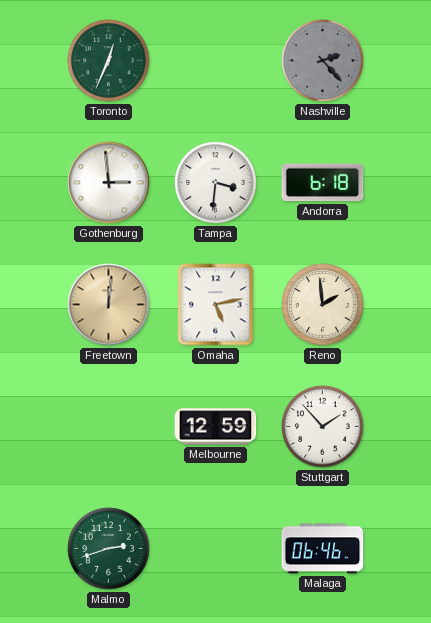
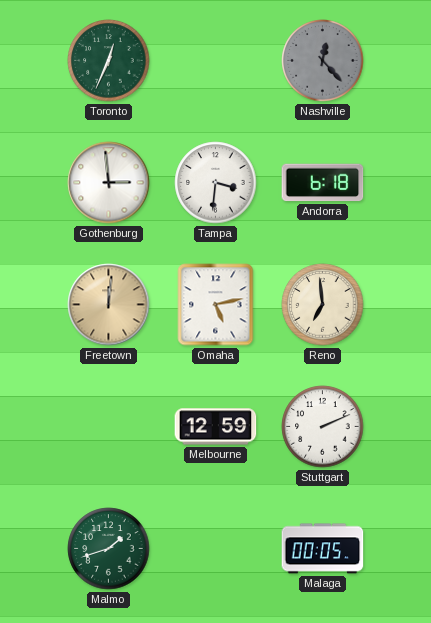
Nashville: 2:23 -> 12:23 (323, 61)
Reno: 1:59 -> 6:59 (323, 305)
Stuttgart: 1:53 -> 2:11 (323, 427)
Malmo: 2:42 -> 1:42 (109, 549)
Malaga: 06:46 -> 00:05 (323, 549)
